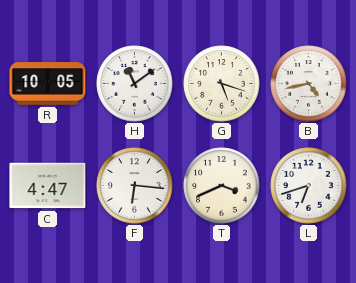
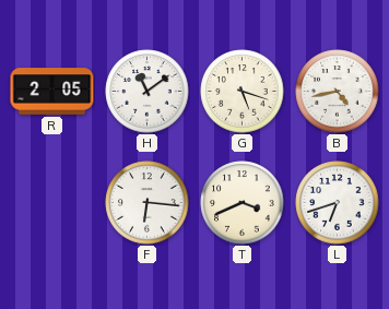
R: 10:05 -> 2:05 (52, 92)
C: 4:47 -> none (48, 186)
